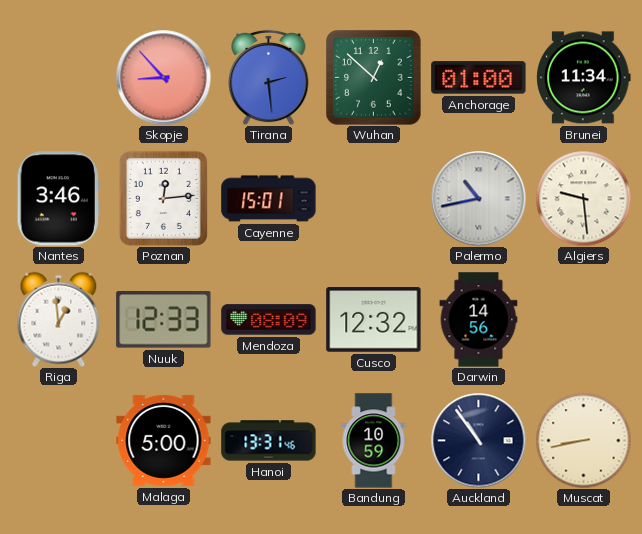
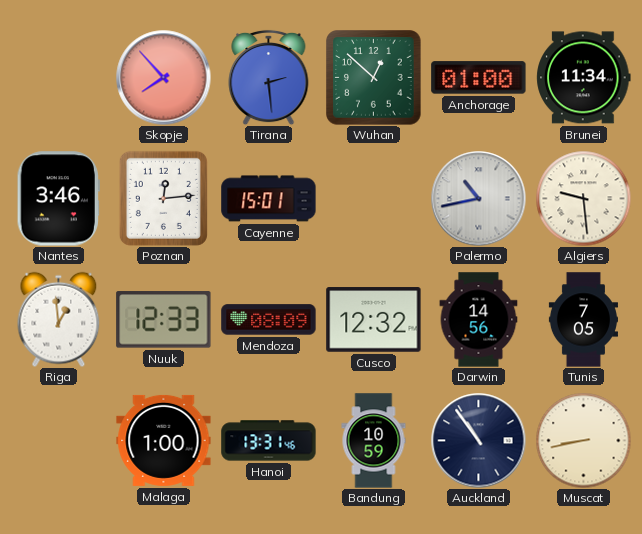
Skopje: 8:53 -> 7:53 (163, 77)
Tunis: none -> 7:05 (583, 320)
Malaga: 5:00 -> 1:00 (164, 440)
